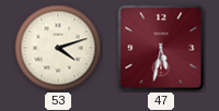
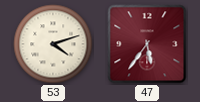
47: 5:32 -> 5:36 (147, 44)
